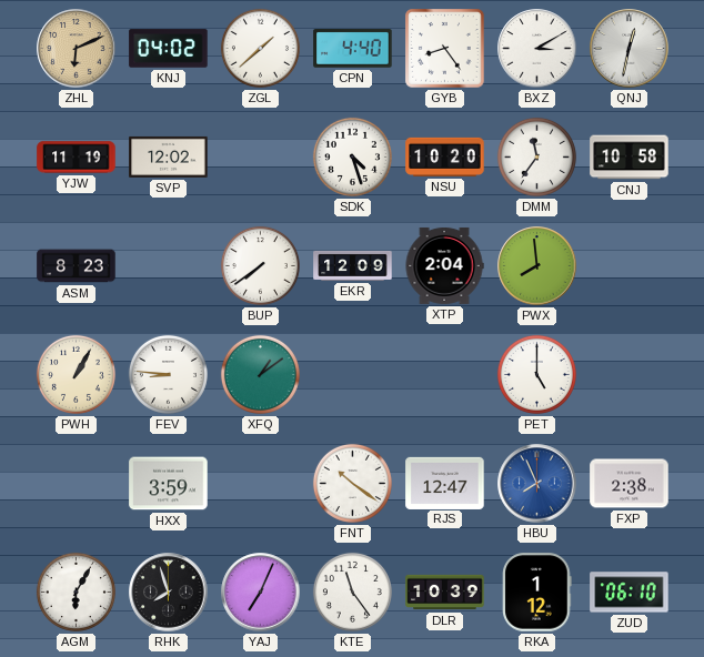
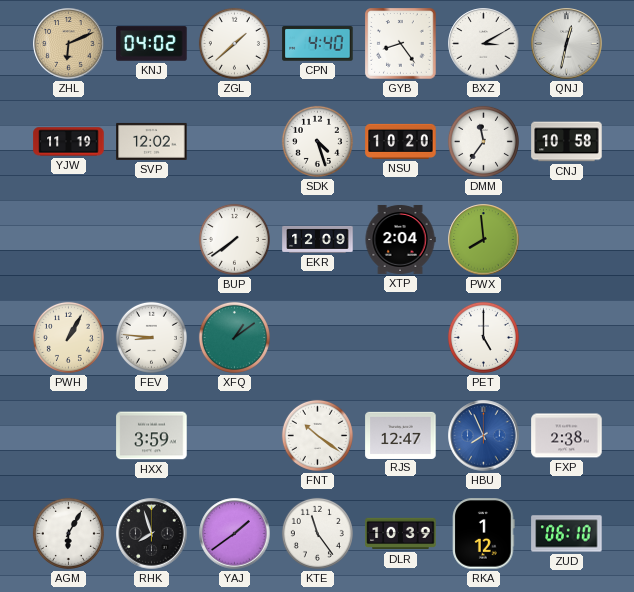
ASM: 8:23 -> none (77, 266)
YAJ: 7:04 -> 1:39 (235, 534)
